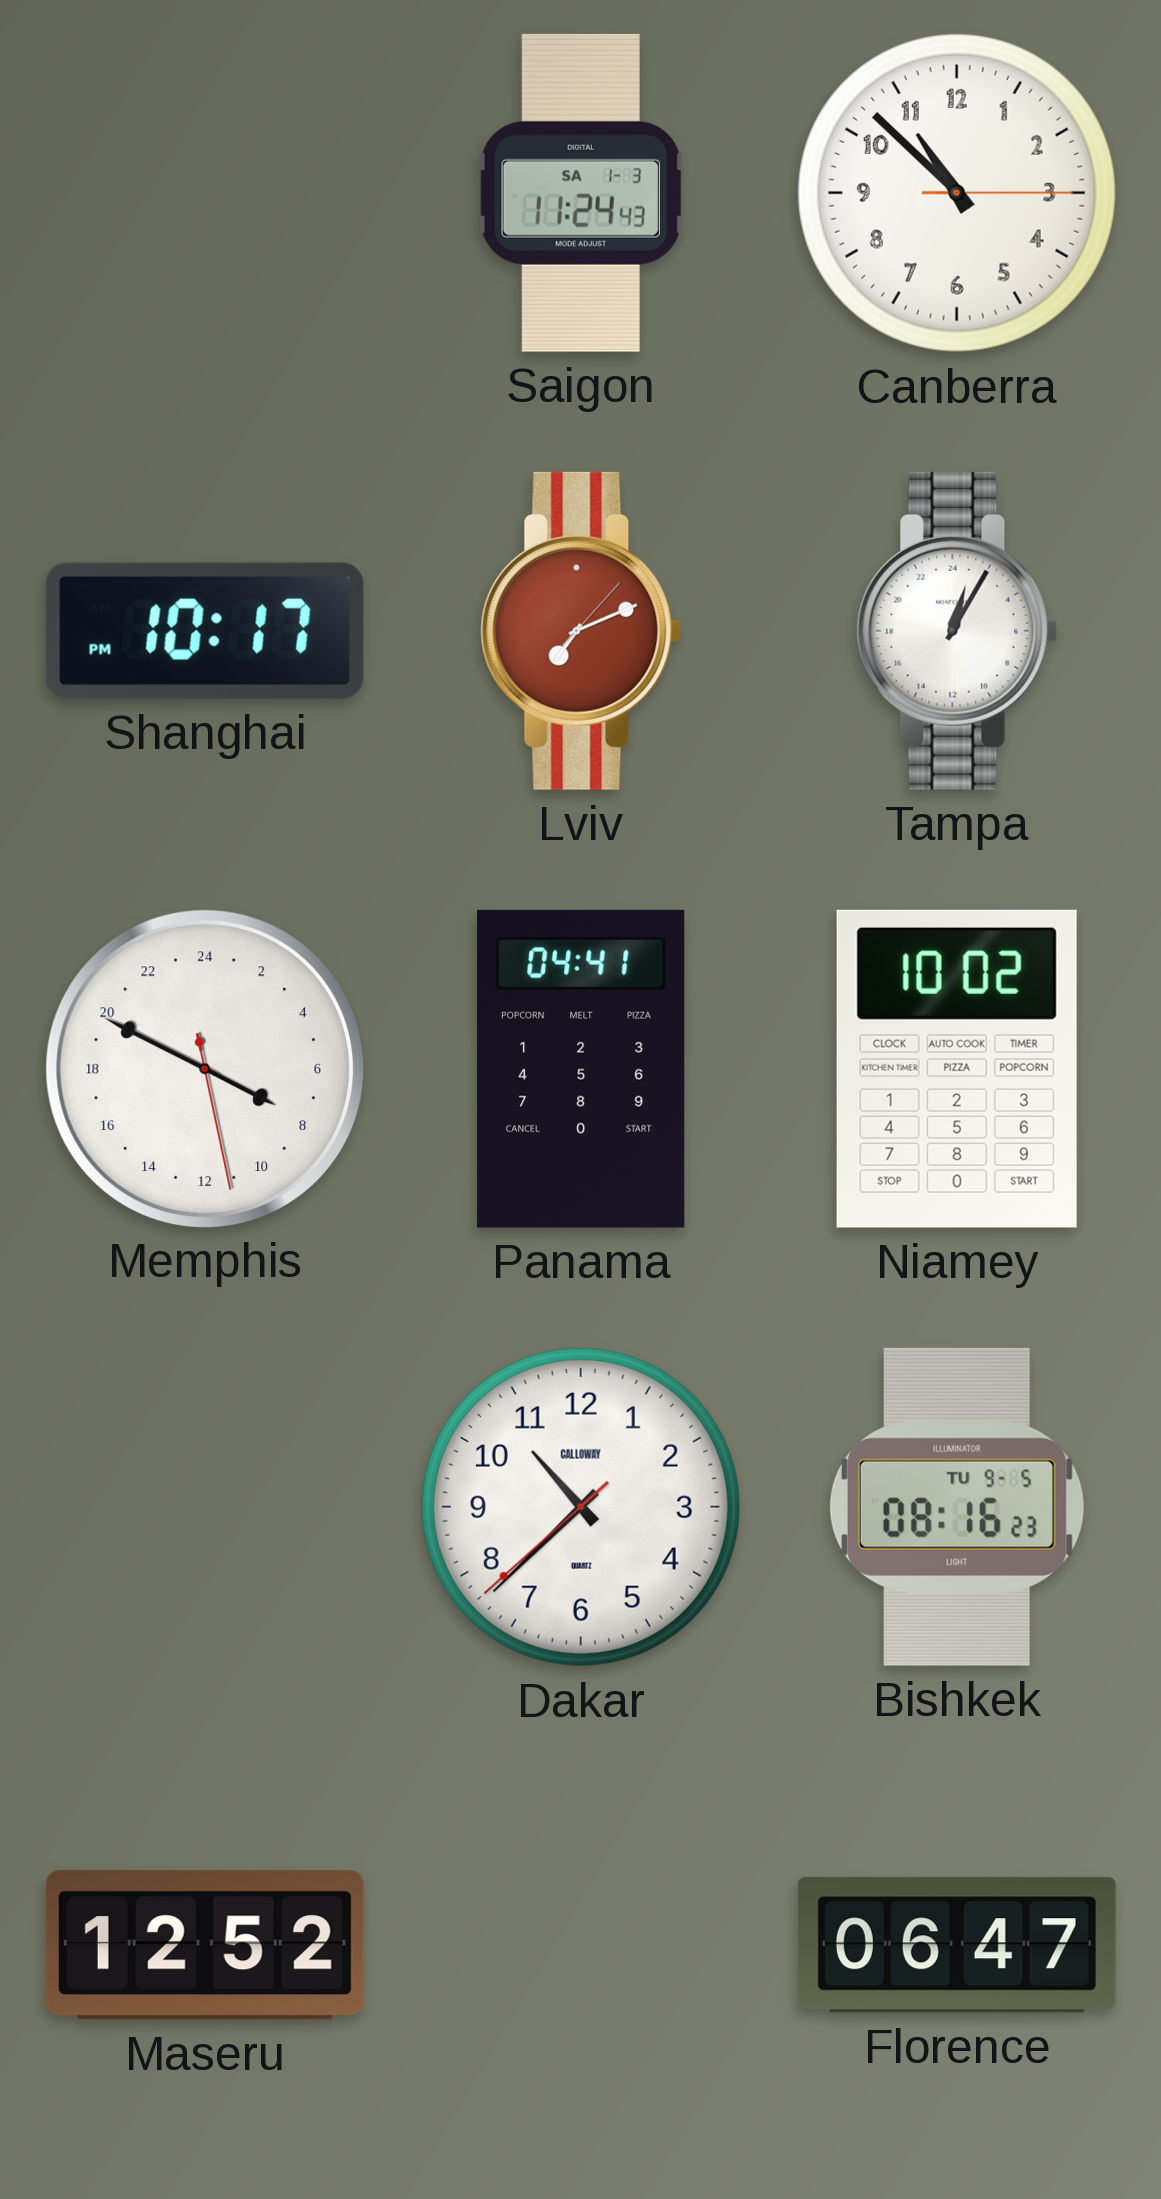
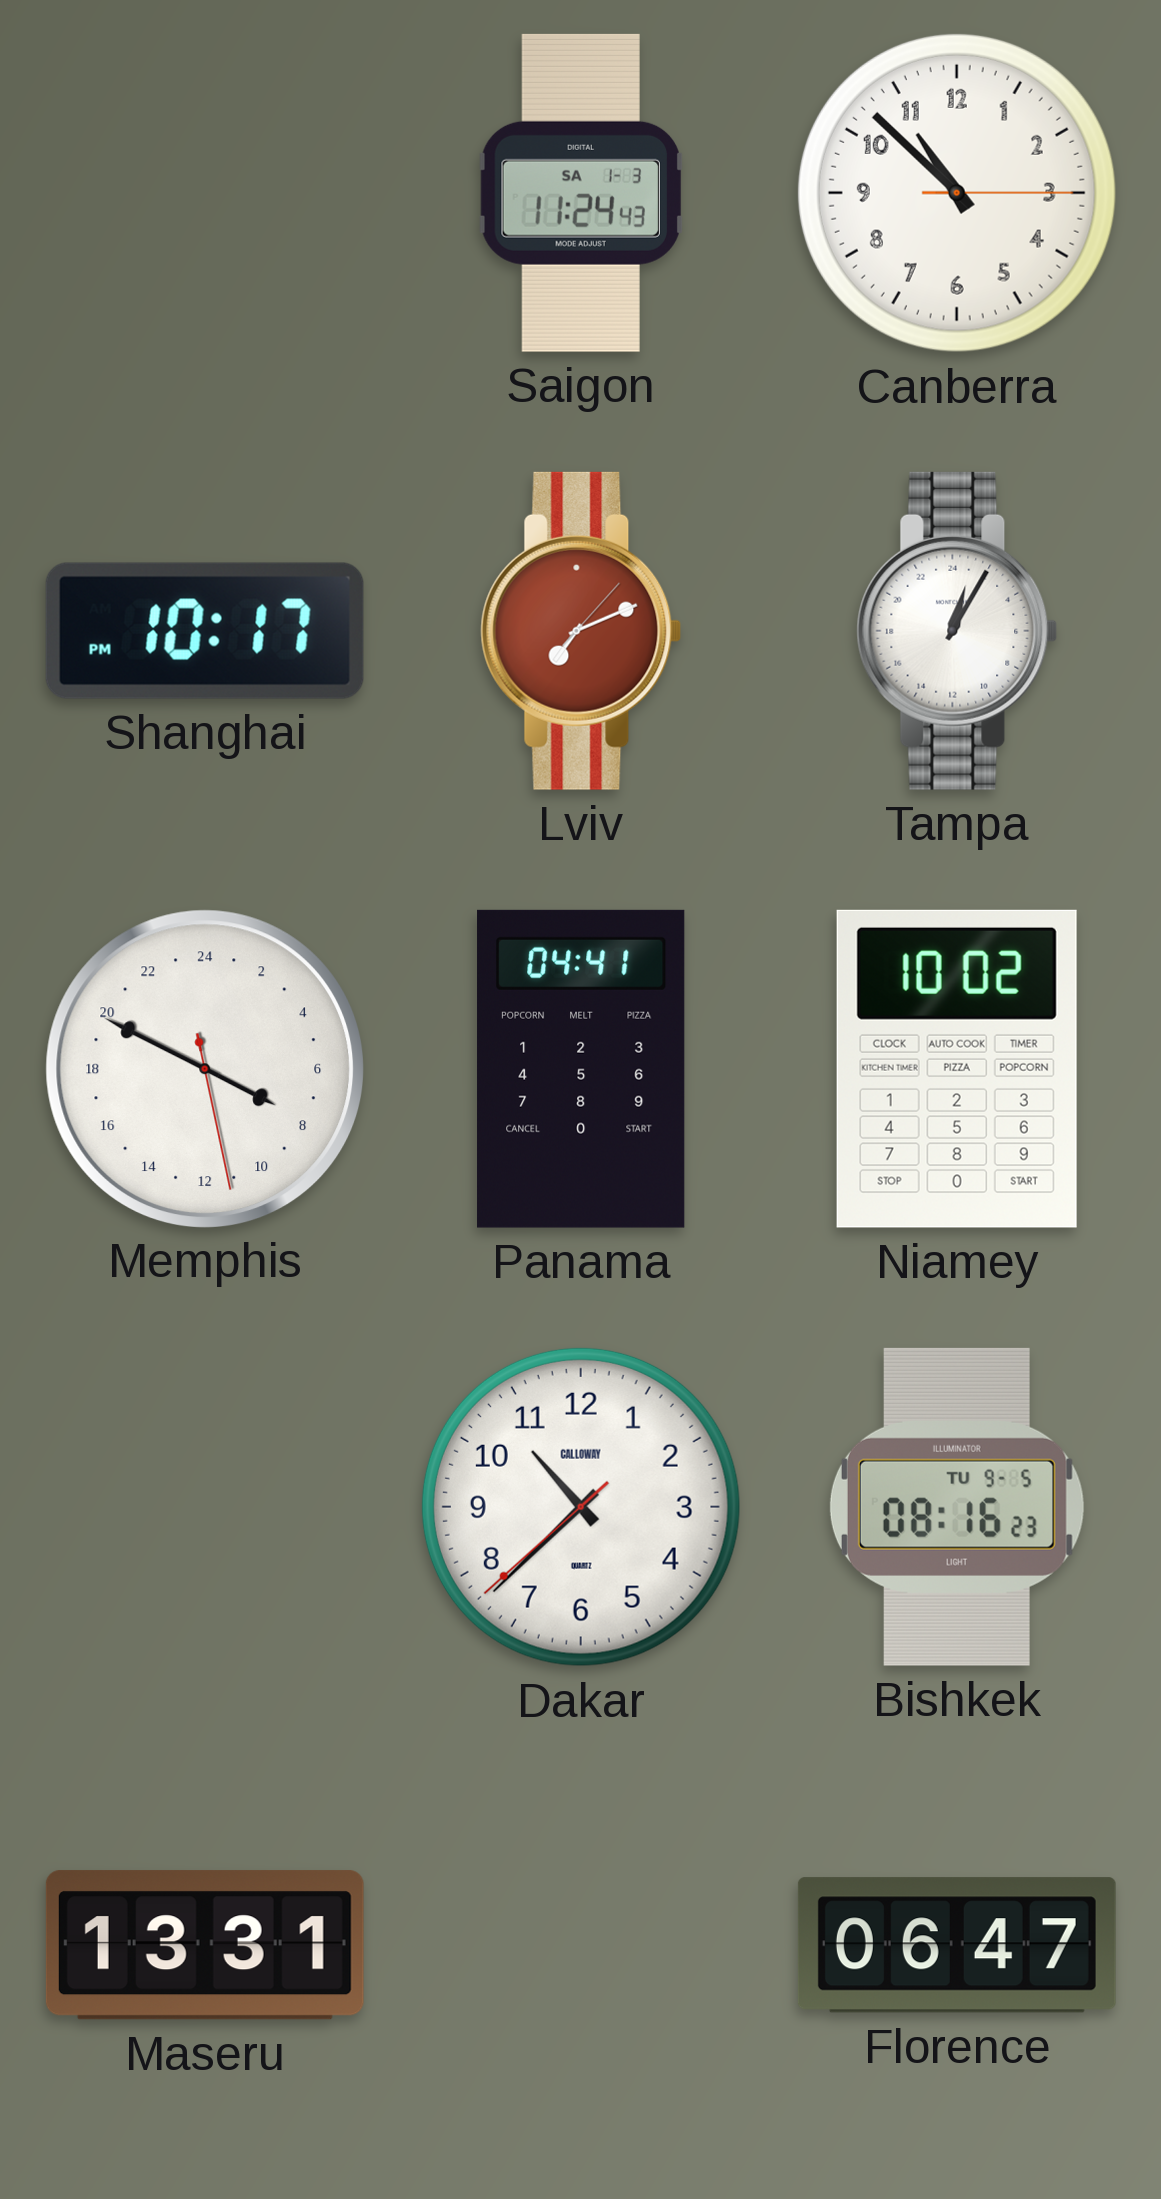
Maseru: 12:52 -> 13:31 (205, 1945)
